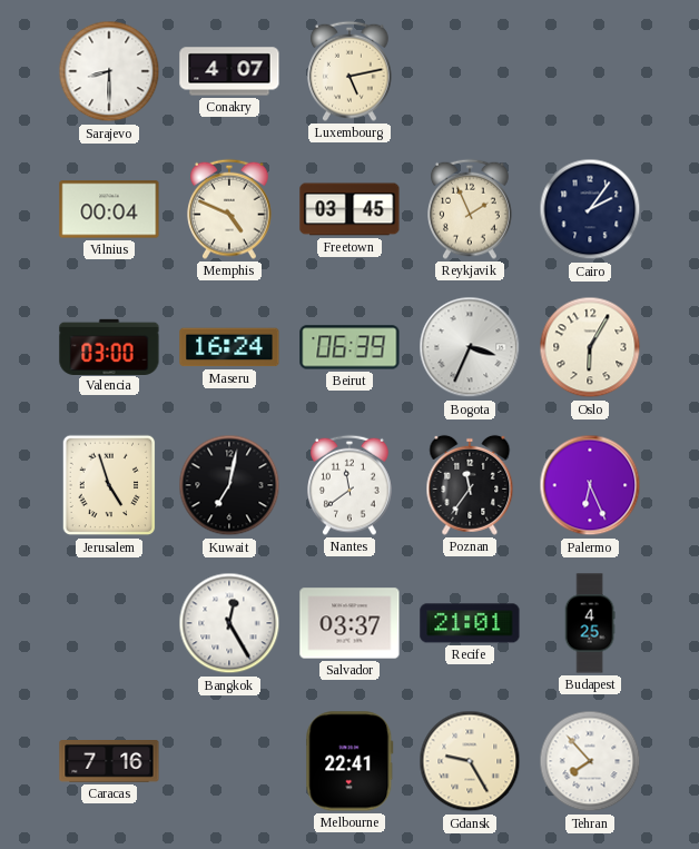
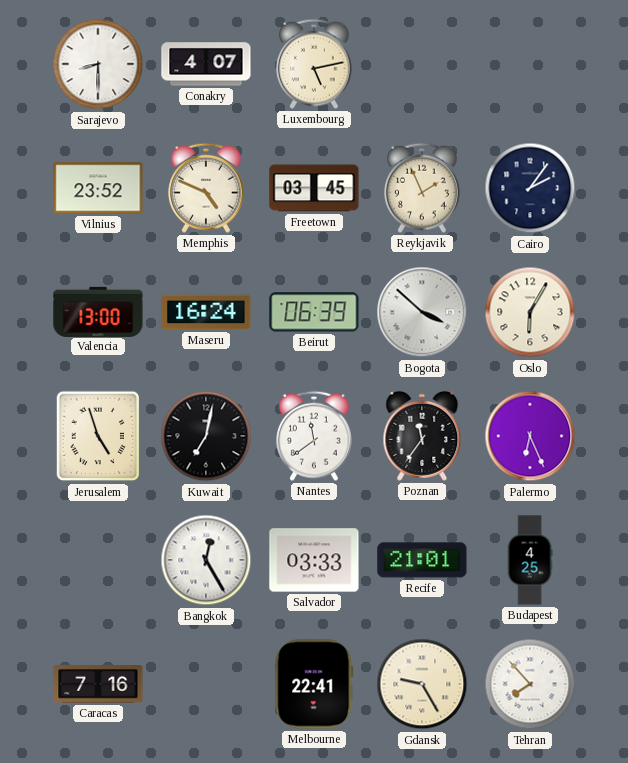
Vilnius: 00:04 -> 23:52 (98, 188)
Valencia: 03:00 -> 13:00 (98, 311)
Bogota: 3:34 -> 3:52 (422, 312)
Salvador: 03:37 -> 03:33 (314, 560)
